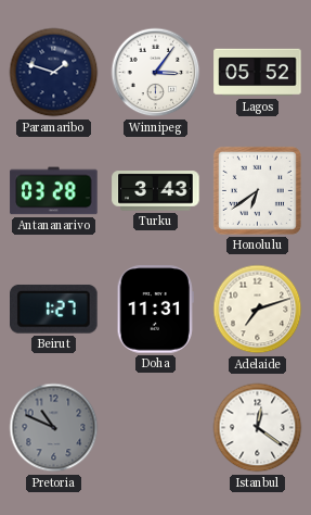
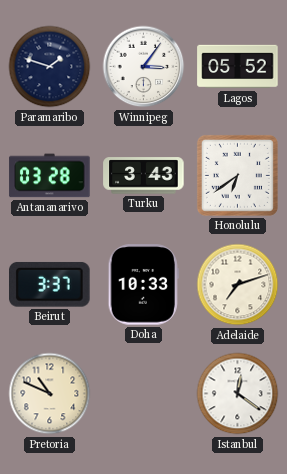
Beirut: 1:27 -> 3:37 (50, 285)
Doha: 11:31 -> 10:33 (143, 285)
Pretoria dial: grey -> cream (50, 394)
